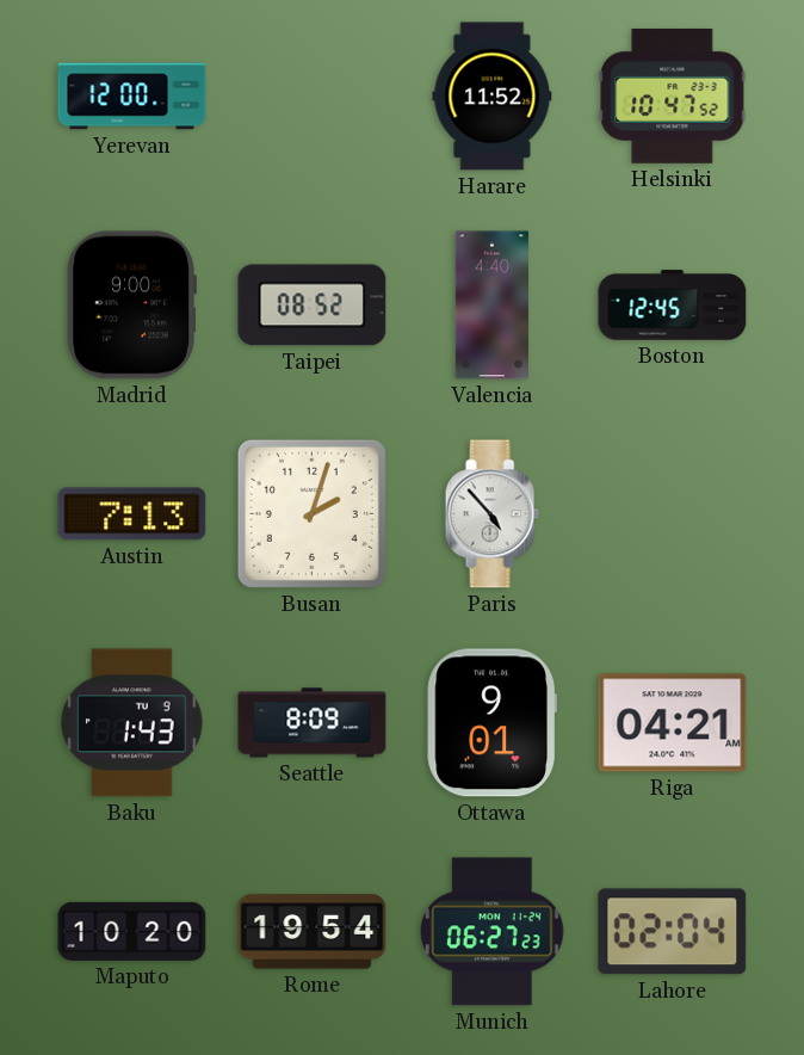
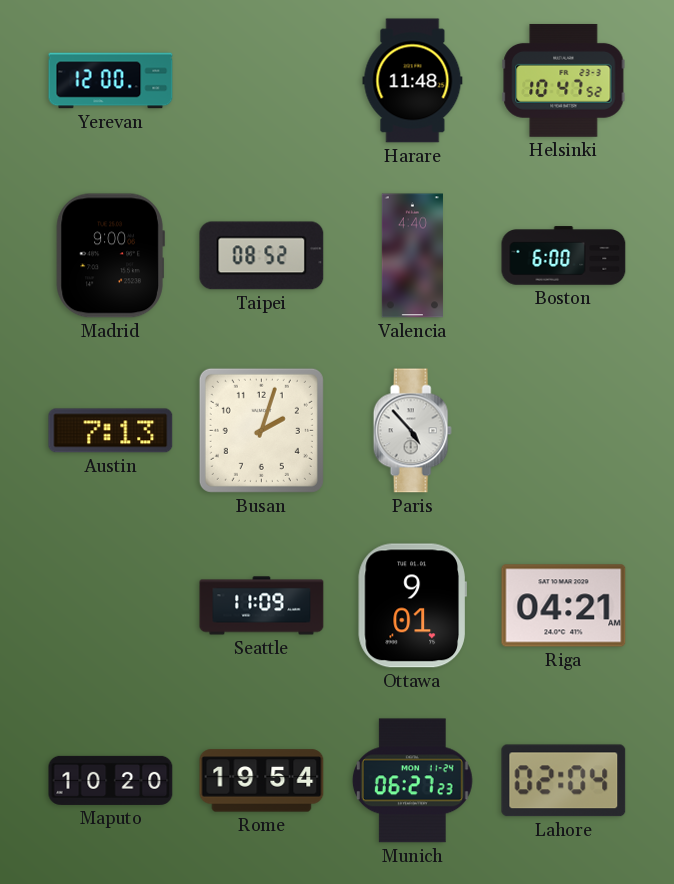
Harare: 11:52 -> 11:48 (413, 81)
Boston: 12:45 -> 6:00 (564, 256)
Baku: 1:43 -> none (132, 723)
Seattle: 8:09 -> 11:09 (262, 606)
